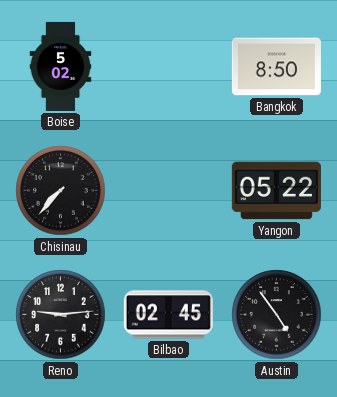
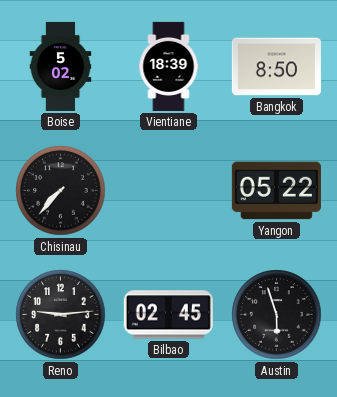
Vientiane: none -> 18:39 (169, 66)
Austin: 4:54 -> 5:57 (277, 315)
